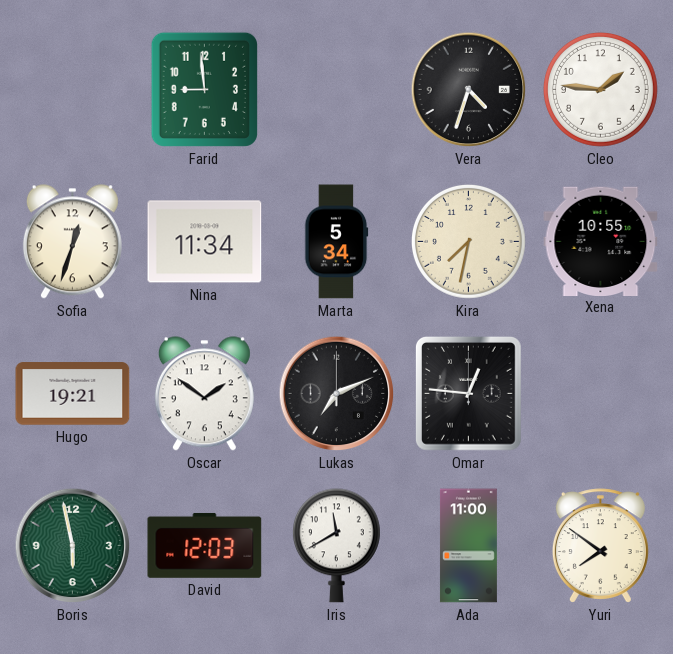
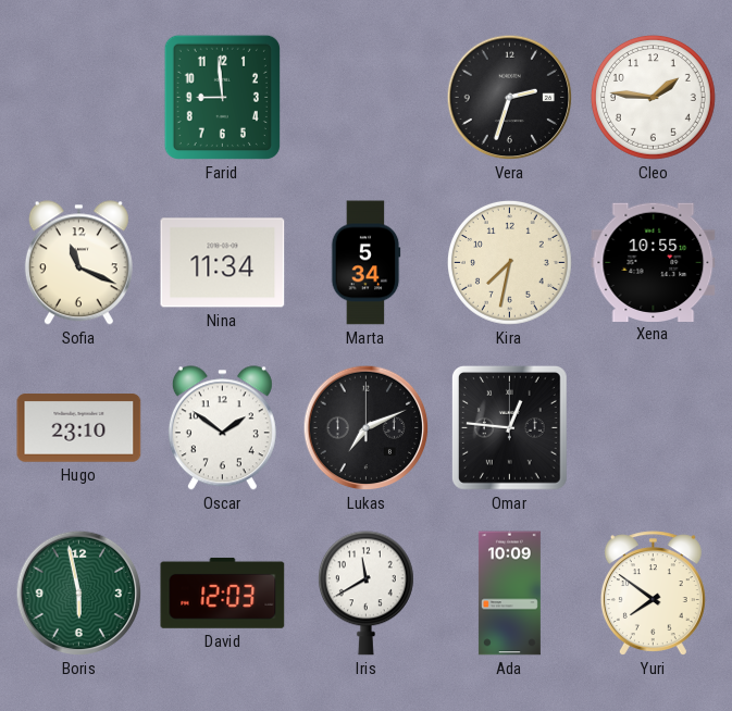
Vera: 4:33 -> 2:33 (510, 98)
Sofia: 12:33 -> 11:19 (78, 263)
Hugo: 19:21 -> 23:10 (79, 428)
Ada: 11:00 -> 10:09 (509, 594)
